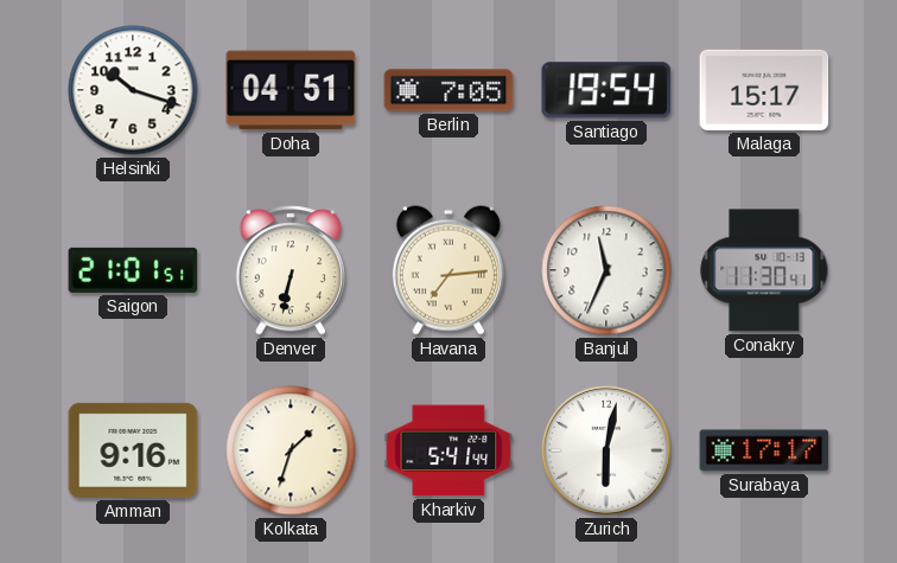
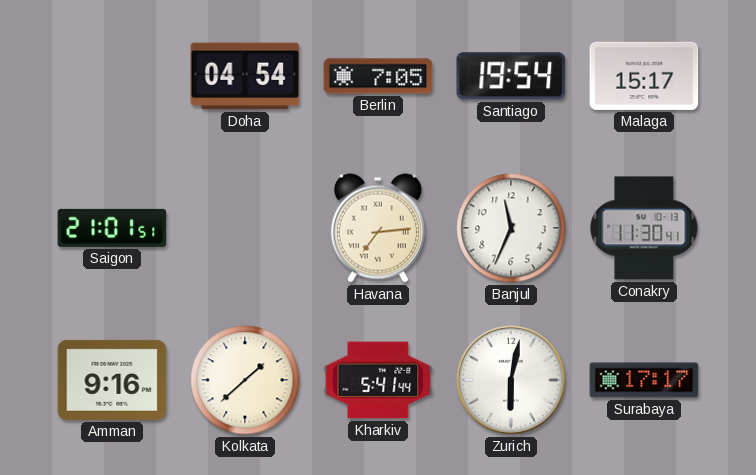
Helsinki: 10:18 -> none (133, 90)
Doha: 04:51 -> 04:54 (245, 76)
Denver: 6:32 -> none (291, 270)
Kolkata: 1:33 -> 1:38 (245, 380)
